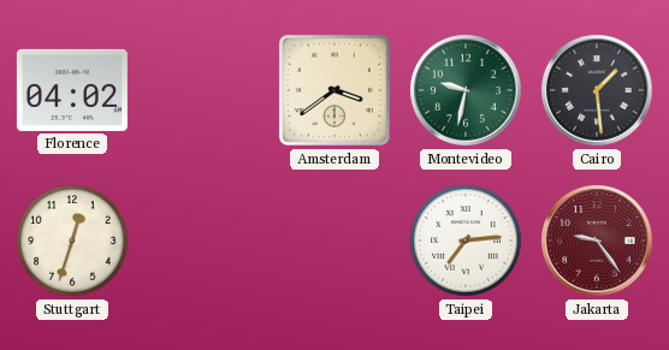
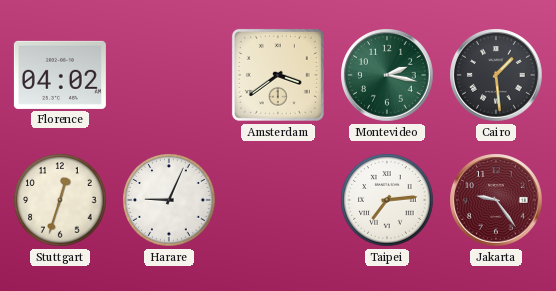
Montevideo: 9:32 -> 2:17 (387, 75)
Harare: none -> 9:04 (169, 200)
